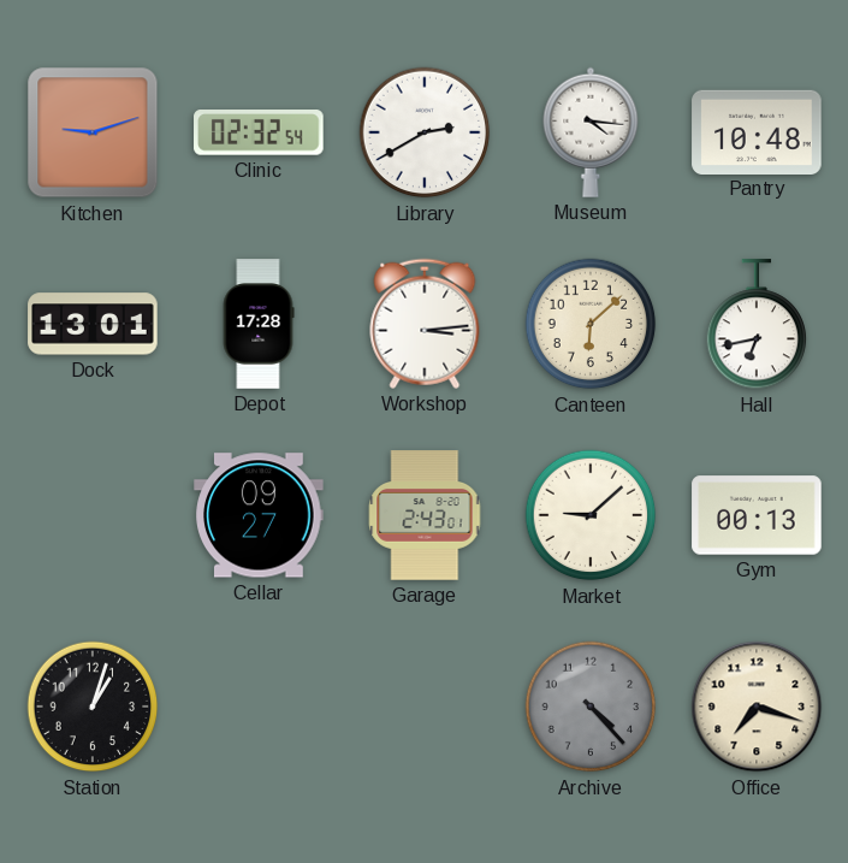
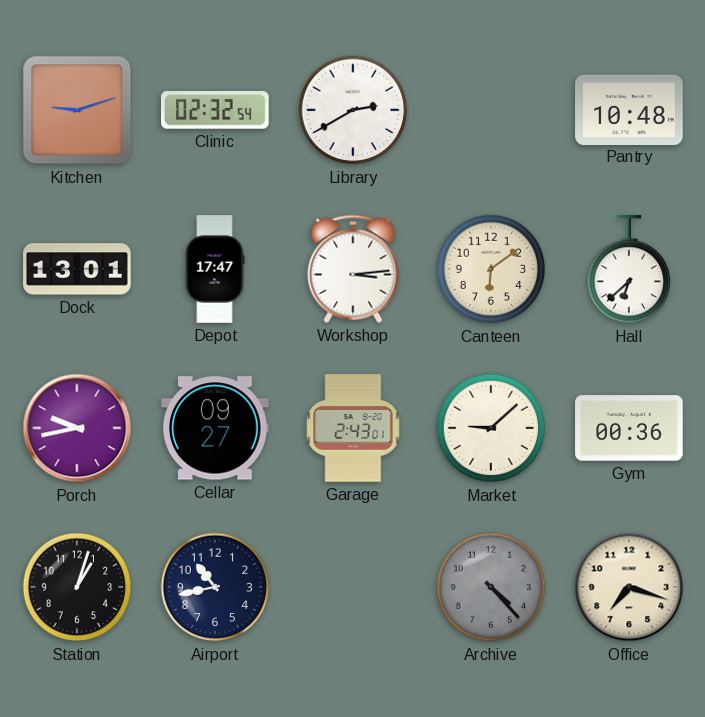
Museum: 4:16 -> none (591, 132)
Depot: 17:28 -> 17:47 (215, 269)
Canteen: 6:08 -> 6:09 (491, 269)
Hall: 6:43 -> 6:38 (629, 270)
Porch: none -> 9:43 (77, 428)
Gym: 00:13 -> 00:36 (629, 428)
Airport: none -> 10:43 (215, 587)
